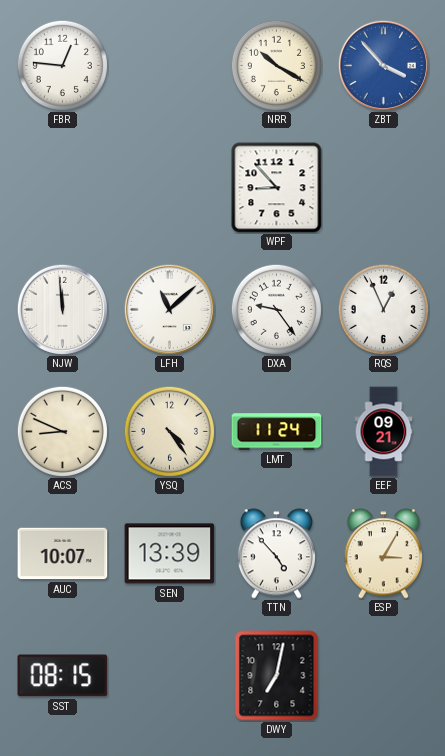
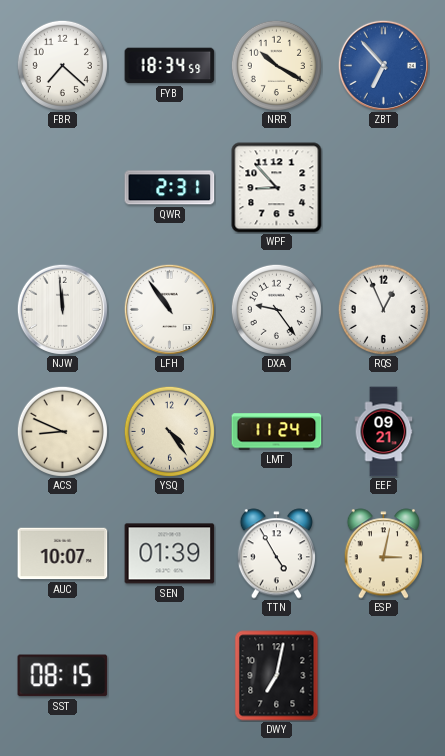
FBR: 12:46 -> 7:22 (62, 65)
FYB: none -> 18:34 (170, 66)
ZBT: 3:53 -> 6:53 (383, 65)
QWR: none -> 2:31 (170, 188)
LFH: 11:08 -> 10:54 (169, 309)
SEN: 13:39 -> 01:39 (170, 554)
TTN: 4:53 -> 4:55 (276, 554)
ESP: 3:05 -> 3:02 (383, 554)
